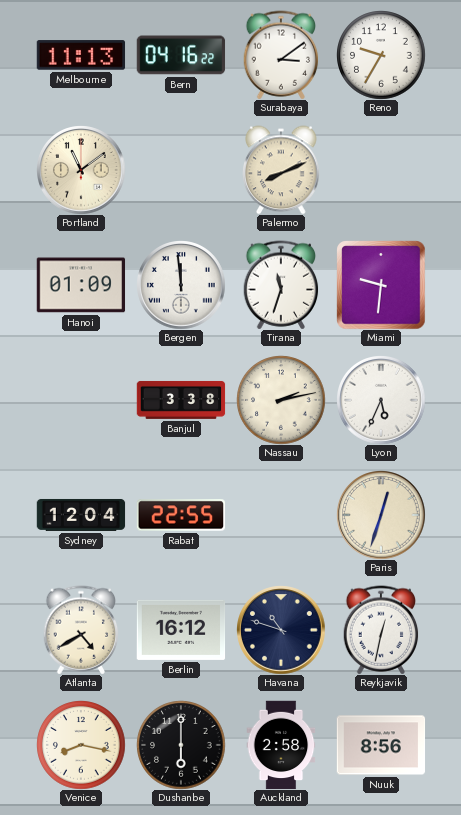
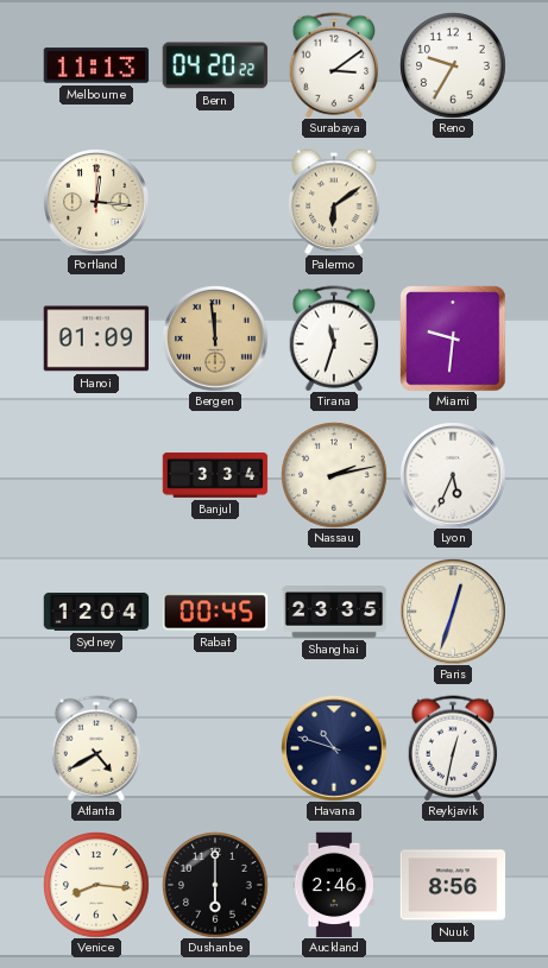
Bern: 04:16 -> 04:20 (215, 65)
Portland: 11:09 -> 12:16 (96, 202)
Palermo: 8:11 -> 6:09 (334, 202)
Bergen dial: white -> champagne (215, 339)
Banjul: 3:38 -> 3:34 (215, 475)
Rabat: 22:55 -> 00:45 (215, 612)
Shanghai: none -> 23:35 (334, 612)
Berlin: 16:12 -> none (181, 630)
Venice: 8:17 -> 8:16 (96, 885)
Auckland: 2:58 -> 2:46 (334, 885)
